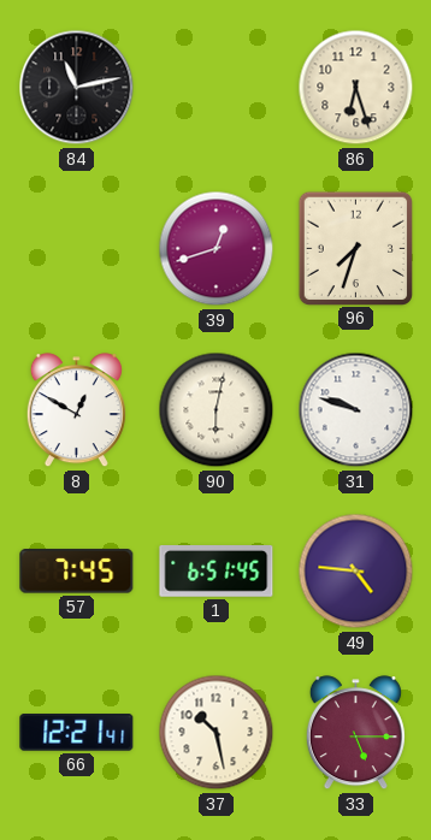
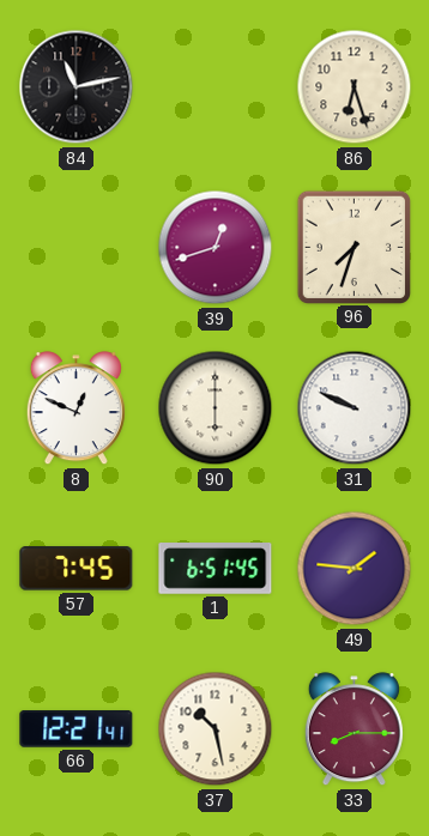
8: 12:50 -> 12:49 (75, 408)
90: 6:02 -> 6:00 (216, 408)
31: 9:48 -> 9:49 (355, 408)
49: 4:46 -> 1:46 (355, 569)
33: 5:15 -> 8:15 (354, 729)
